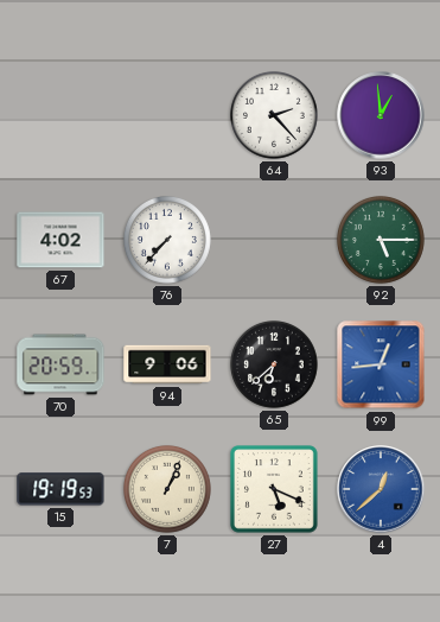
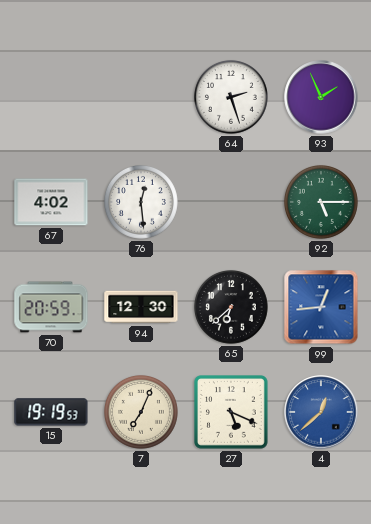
64: 2:23 -> 2:27 (231, 97)
93: 12:59 -> 1:56 (321, 97)
76: 7:37 -> 12:29 (141, 202)
94: 9:06 -> 12:30 (141, 307)
7: 1:04 -> 7:04 (141, 412)
